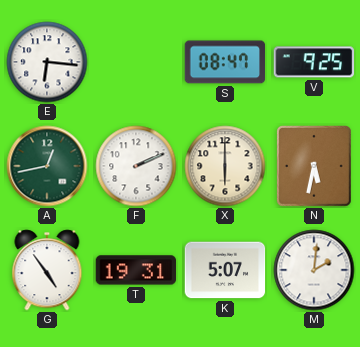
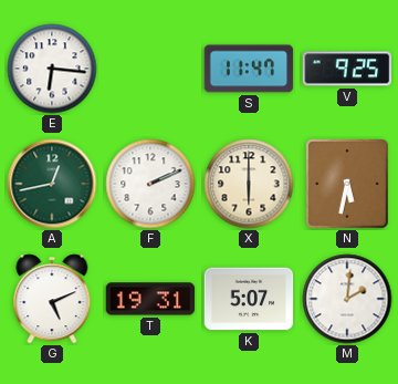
S: 08:47 -> 11:47 (249, 69)
G: 4:54 -> 5:11 (52, 299)
